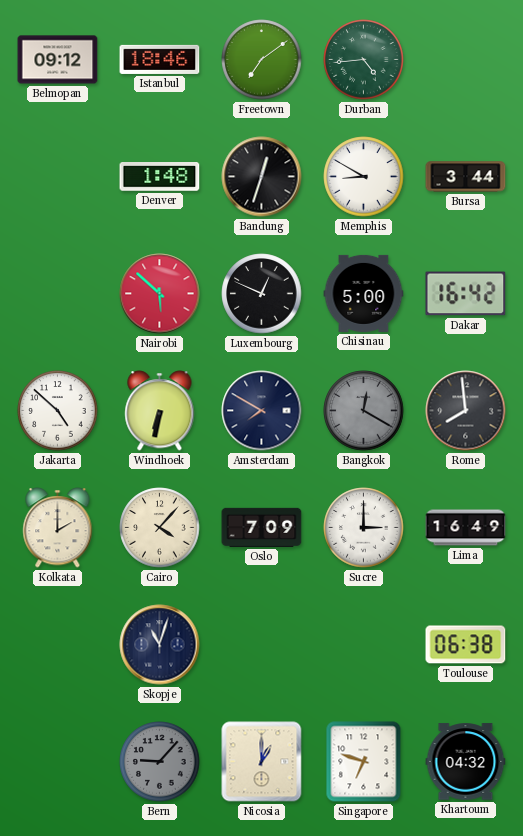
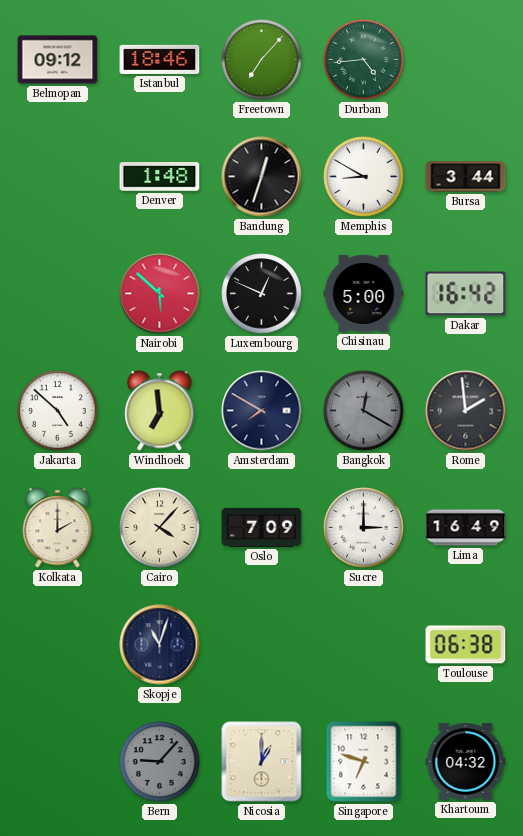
Freetown: 7:09 -> 7:07 (262, 60)
Windhoek: 6:32 -> 6:59 (160, 411)
Rome: 7:59 -> 1:59 (466, 411)
